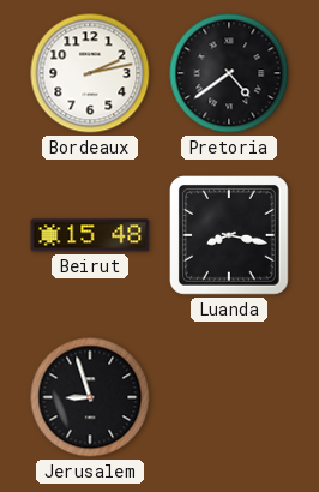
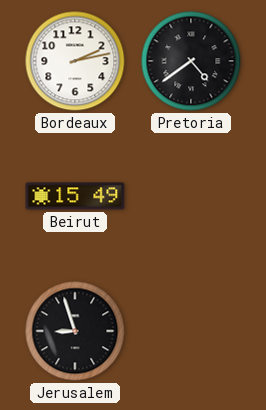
Beirut: 15:48 -> 15:49 (75, 196)
Luanda: 8:17 -> none (230, 236)
